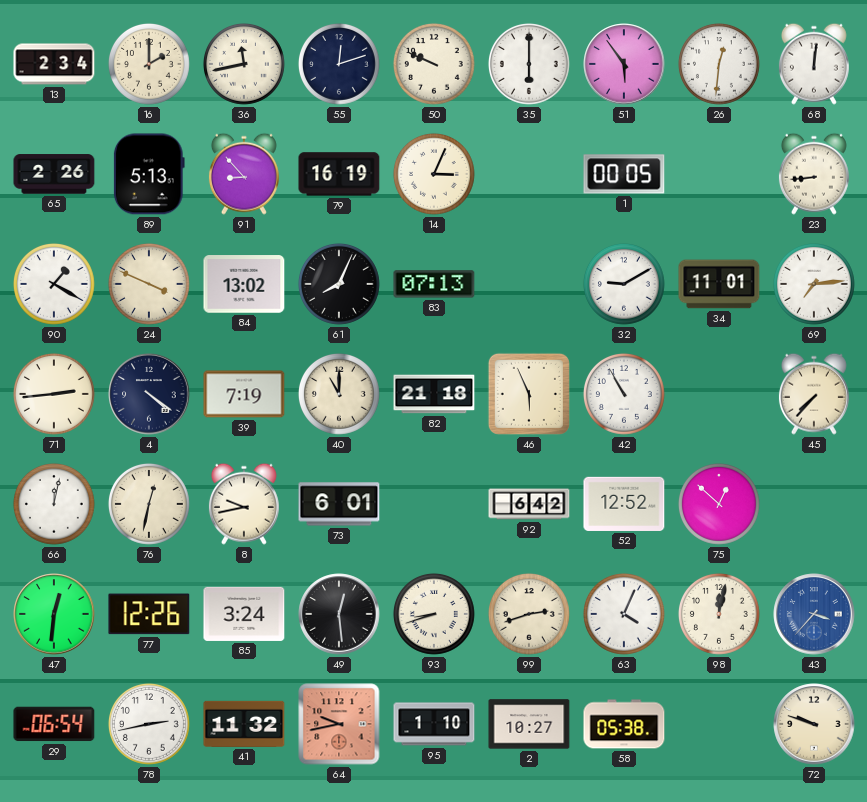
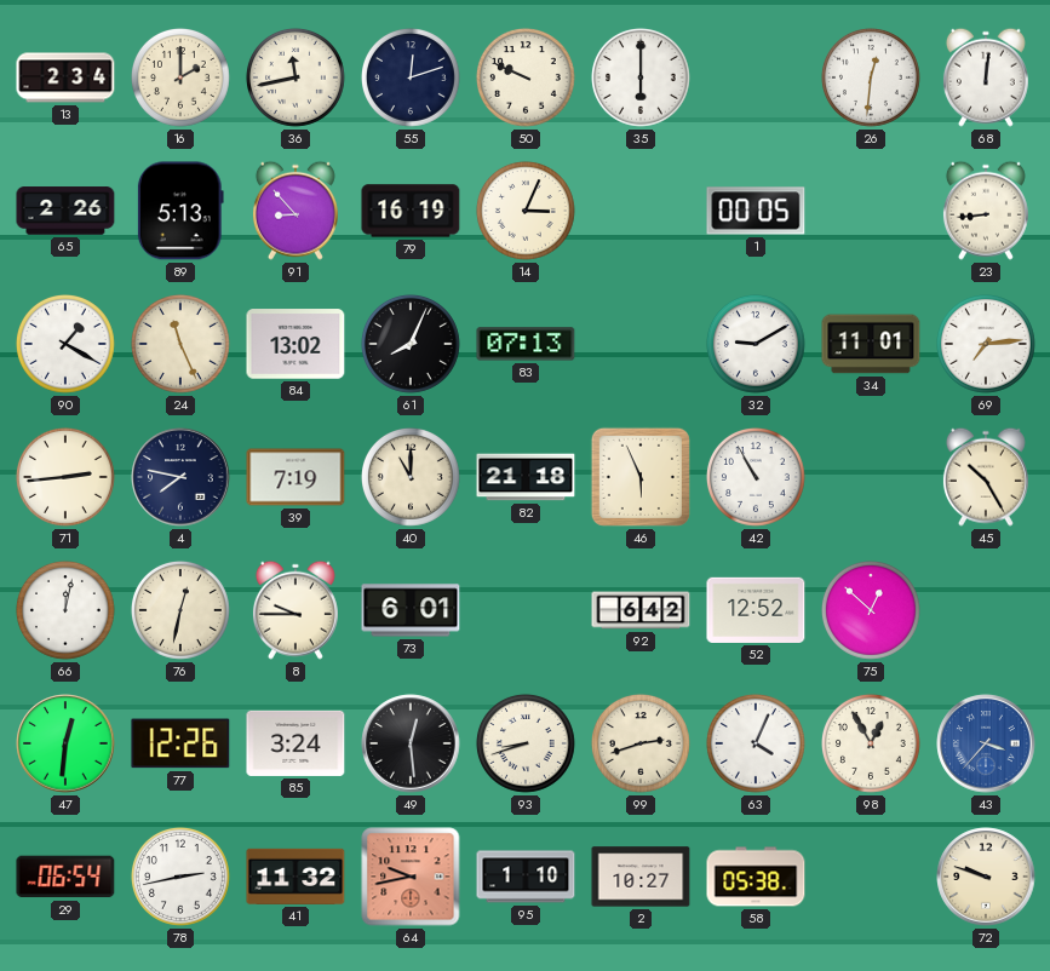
51: 5:54 -> none (624, 64)
24: 3:49 -> 11:26 (180, 344)
4: 4:21 -> 7:47 (180, 477)
45: 7:37 -> 10:25 (986, 477)
8: 9:43 -> 9:45 (296, 610)
98: 12:02 -> 12:55 (871, 743)
